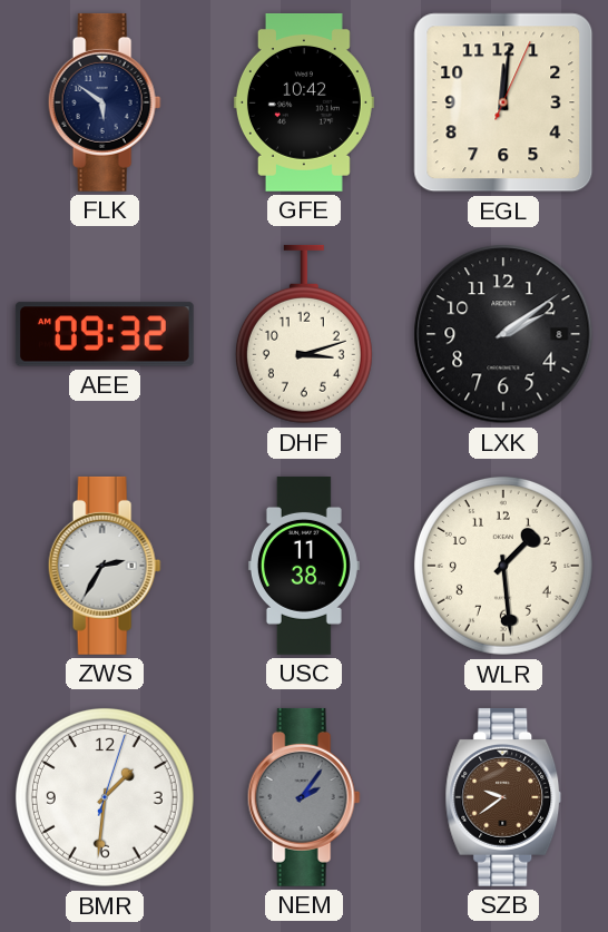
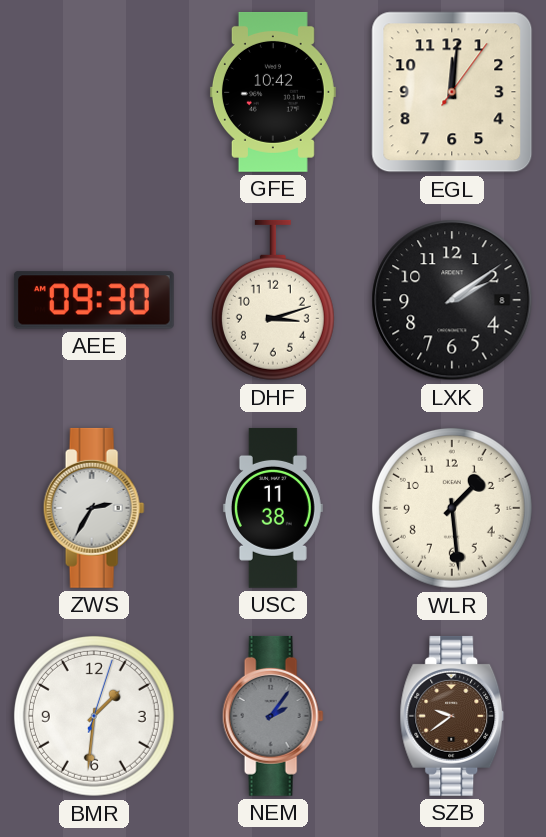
FLK: 5:51 -> none (105, 102)
EGL: 12:01:04 -> 12:01:06 (452, 92)
AEE: 09:32 -> 09:30 (94, 300)
